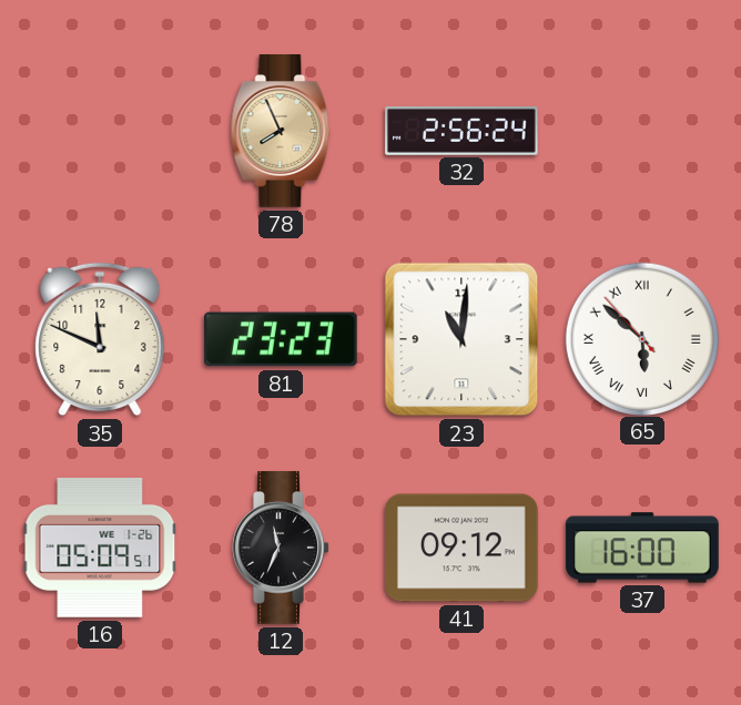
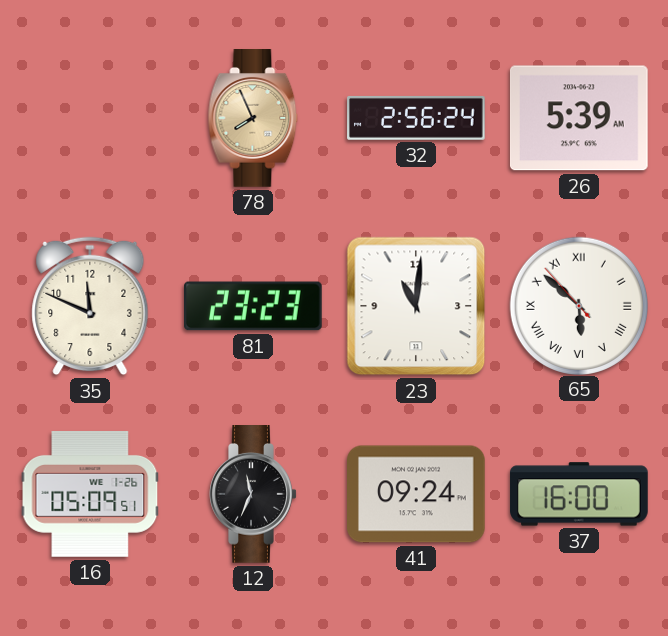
26: none -> 5:39 (579, 118)
41: 09:12 -> 09:24 (417, 494)
